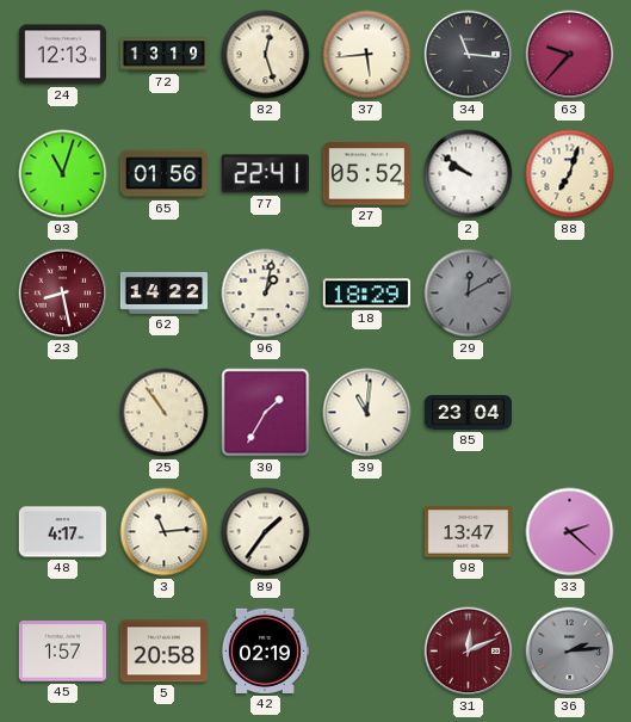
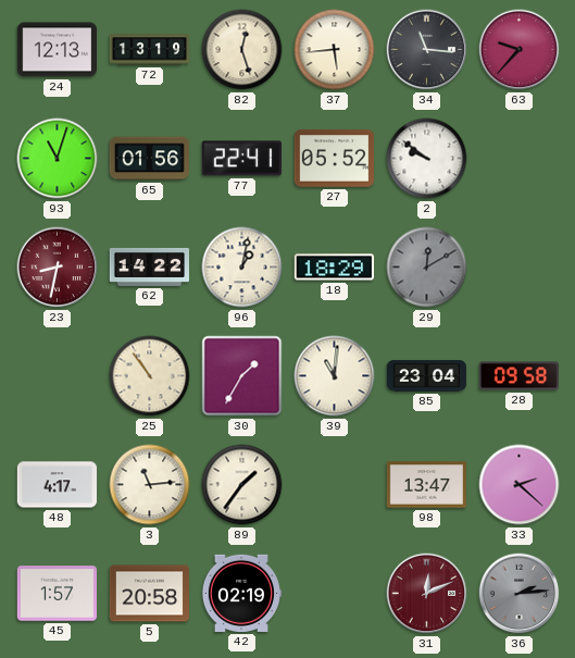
88: 7:03 -> none (570, 174)
23: 8:28 -> 8:32 (58, 268)
28: none -> 09:58 (518, 376)
